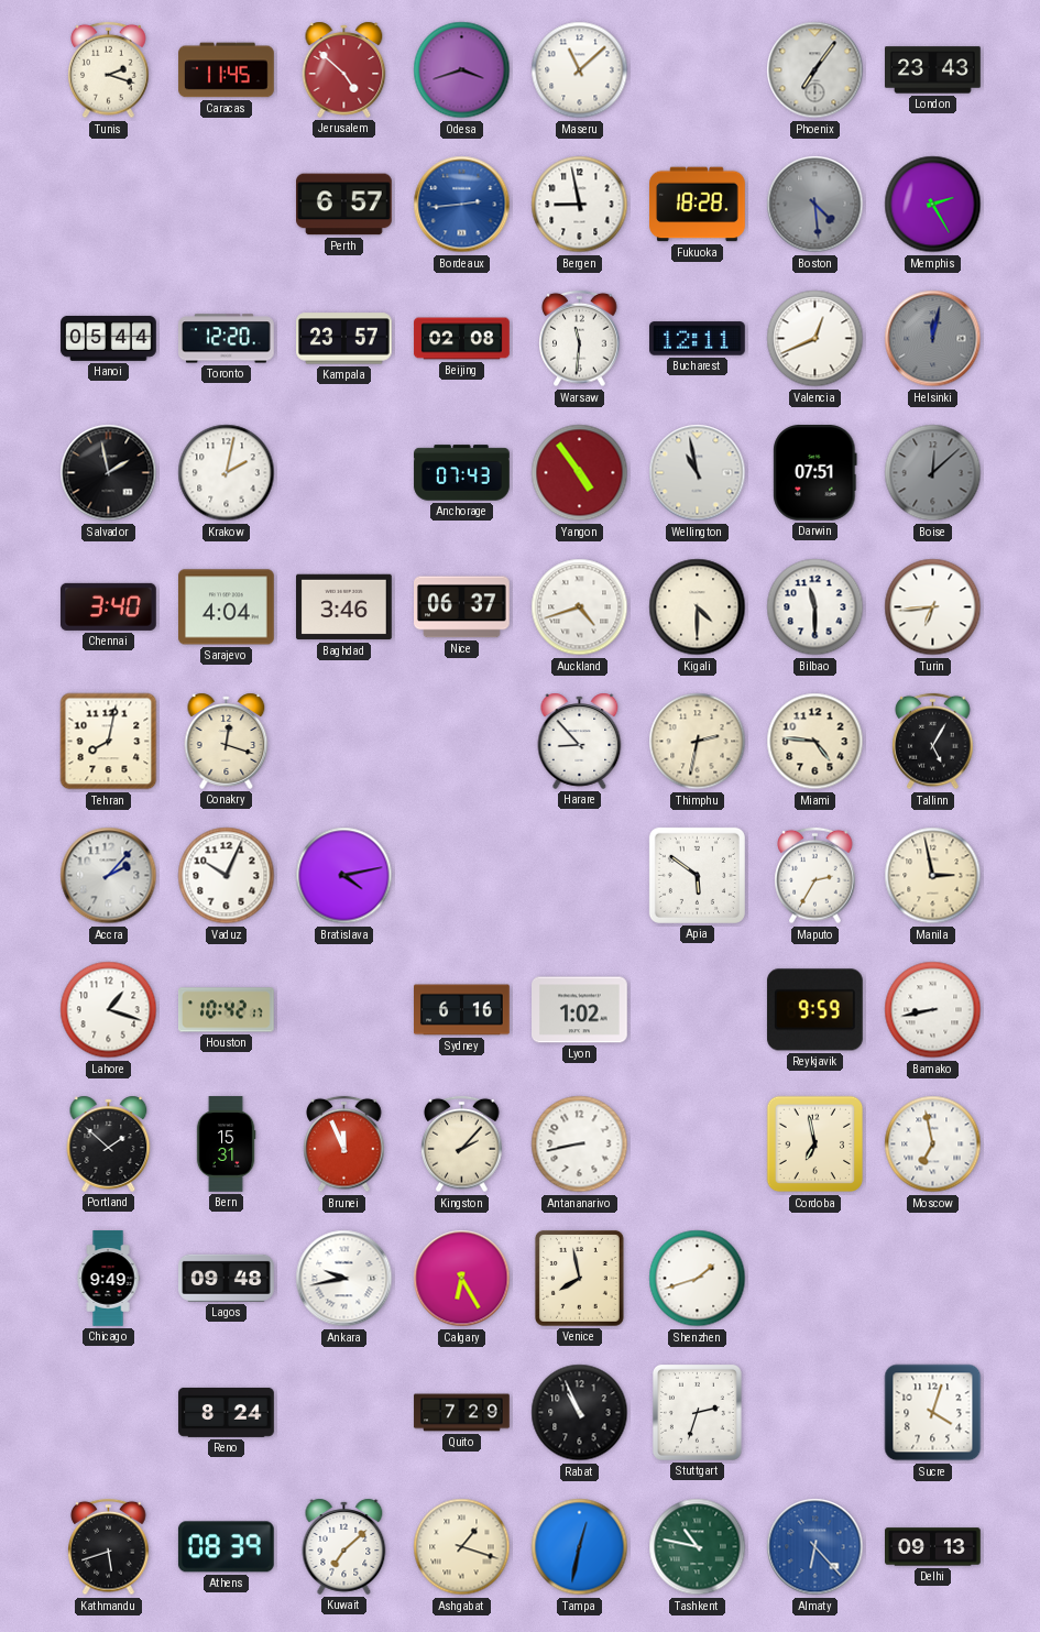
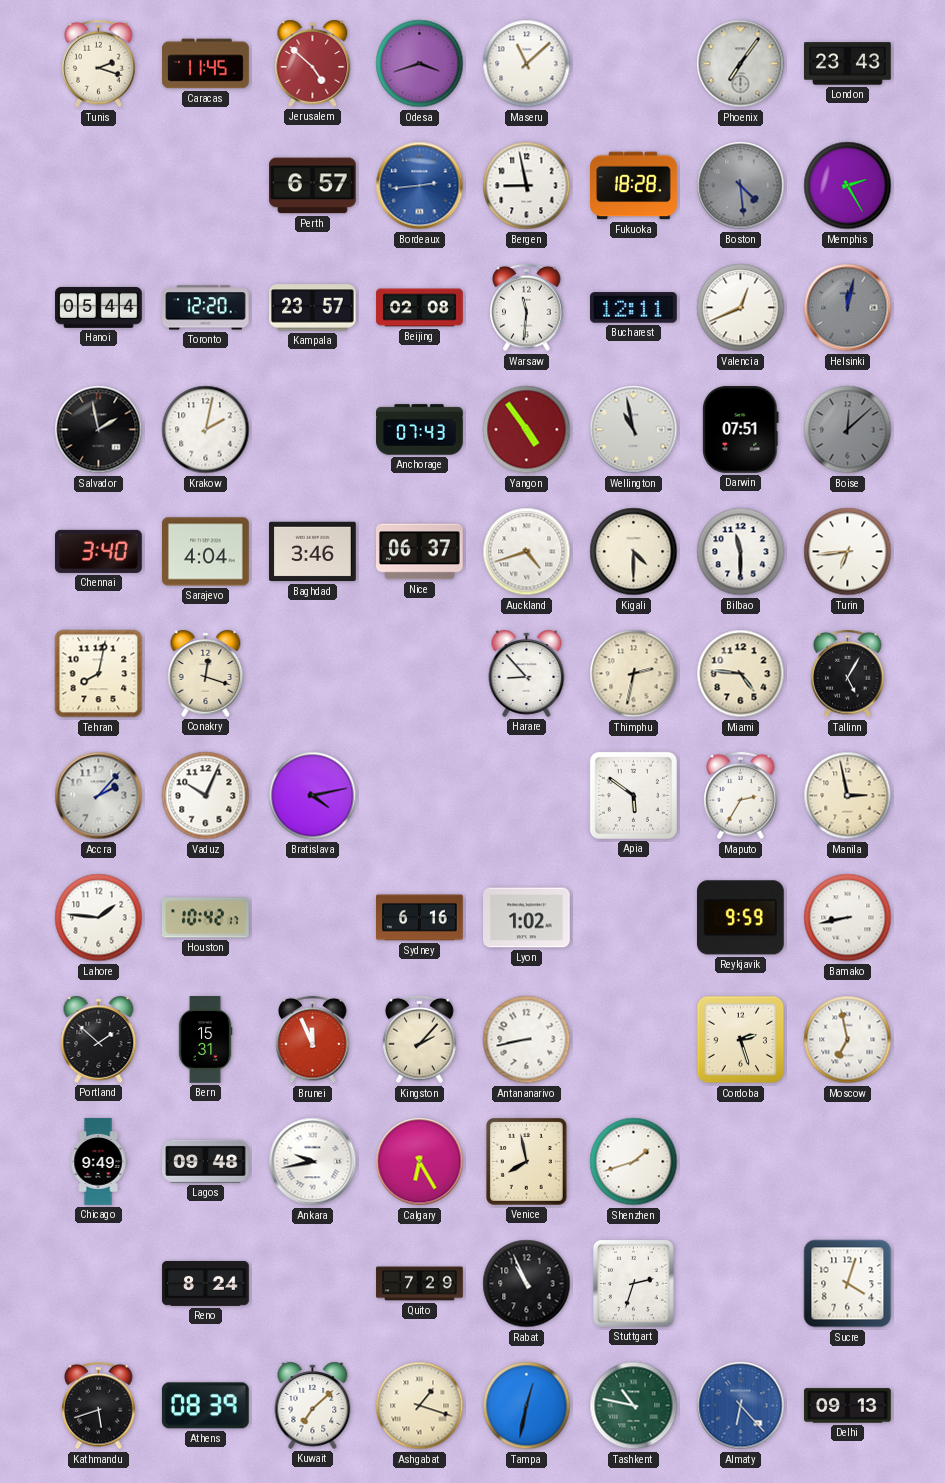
Lahore: 1:18 -> 1:46 (99, 918)
Cordoba: 6:58 -> 2:27 (741, 1040)
